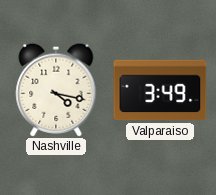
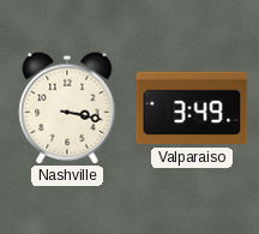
Nashville: 4:17 -> 3:17 (67, 108)
